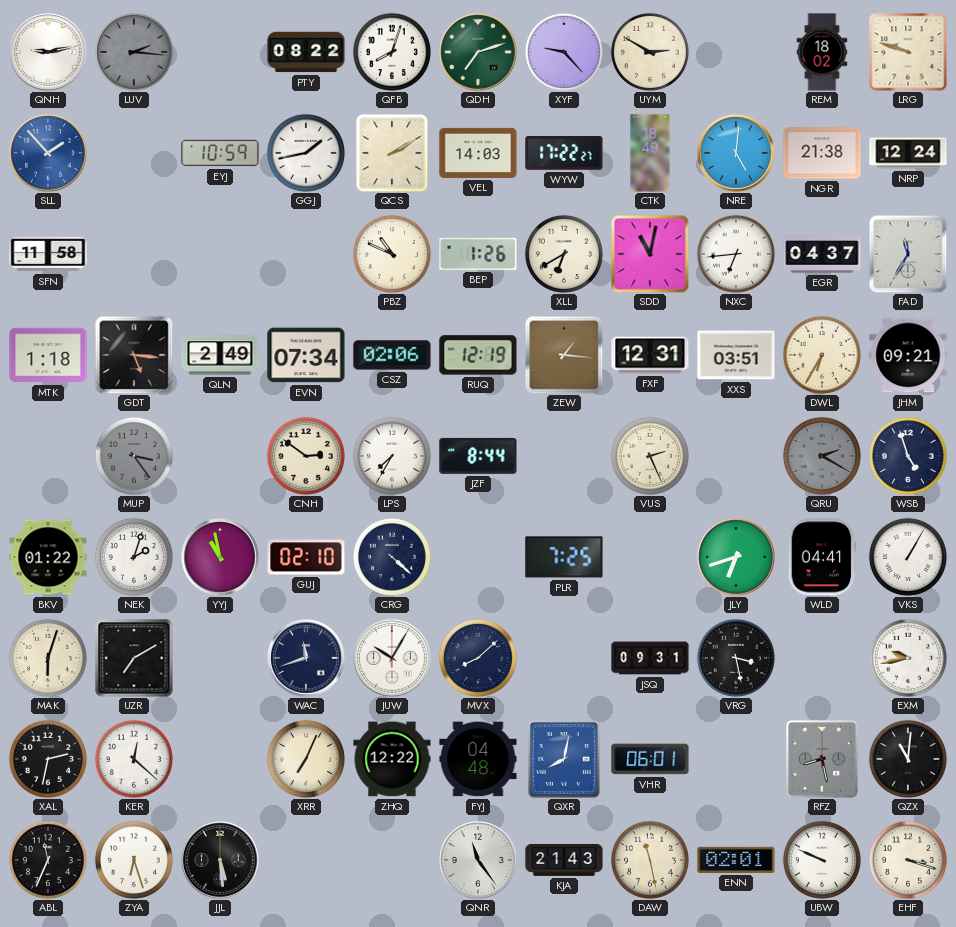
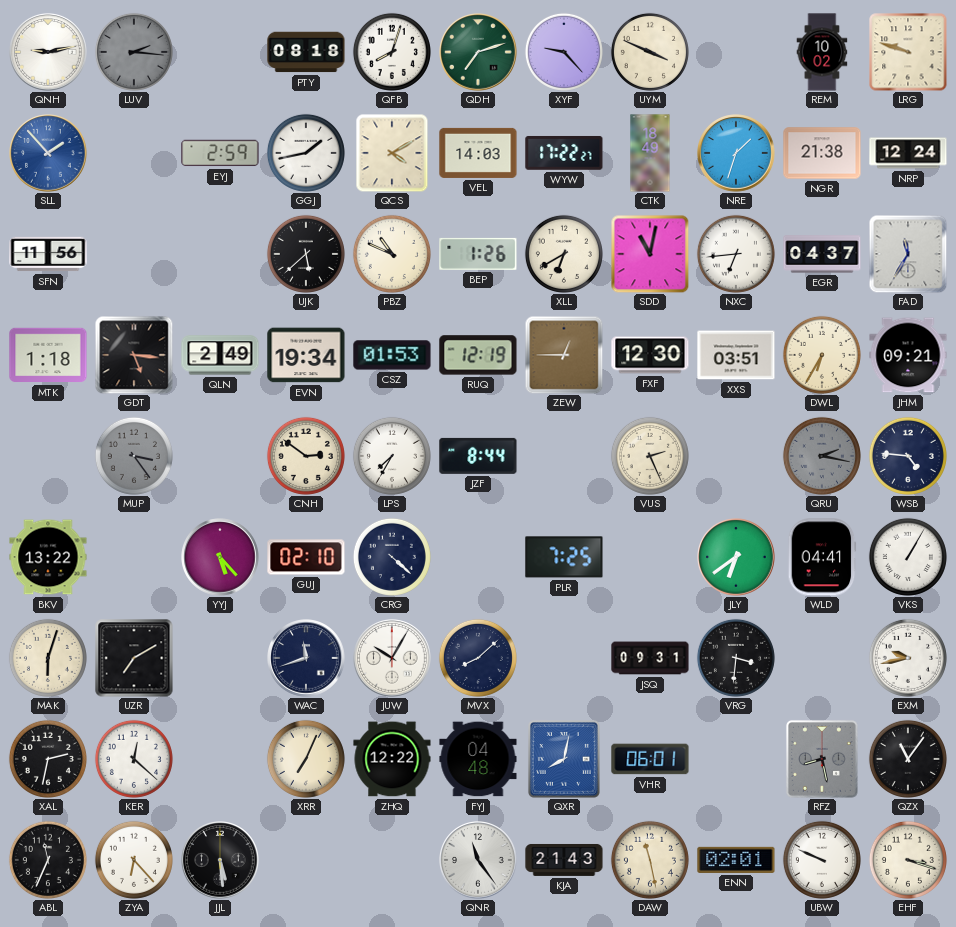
PTY: 08:22 -> 08:18 (306, 52)
UYM: 2:50 -> 3:49 (650, 52)
REM: 18:02 -> 10:02 (822, 52)
EYJ: 10:59 -> 2:59 (220, 153)
QCS: 2:10 -> 4:10 (392, 153)
NRE: 5:01 -> 1:33 (736, 153)
SFN: 11:58 -> 11:56 (48, 254)
UJK: none -> 5:38 (306, 254)
EVN: 07:34 -> 19:34 (306, 355)
CSZ: 02:06 -> 01:53 (392, 355)
ZEW: 1:16 -> 12:45 (564, 355)
FXF: 12:31 -> 12:30 (650, 355)
QRU: 2:20 -> 2:17 (822, 456)
WSB: 4:57 -> 4:46 (908, 456)
BKV: 01:22 -> 13:22 (48, 557)
NEK: 2:03 -> none (134, 557)
YYJ: 10:58 -> 5:23 (220, 557)
JLY: 6:42 -> 6:39 (736, 557)
VRG: 3:28 -> 3:31 (736, 658)
QZX: 11:01 -> 11:06 (908, 759)
ZYA: 6:27 -> 6:23 (134, 860)
